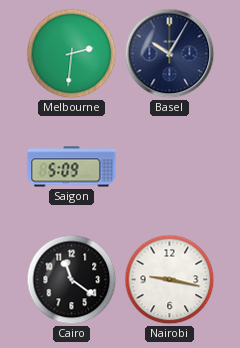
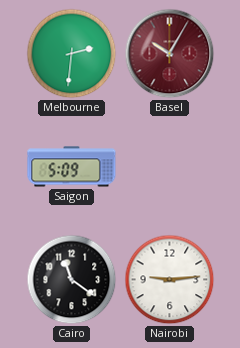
Basel dial: navy -> burgundy (170, 54)
Nairobi: 9:17 -> 9:14 (170, 280)
